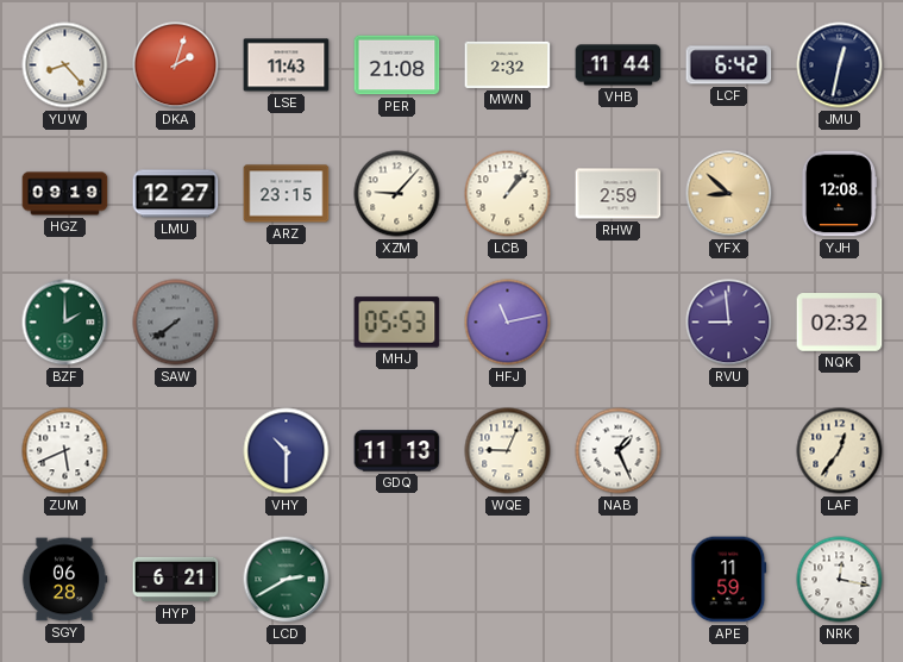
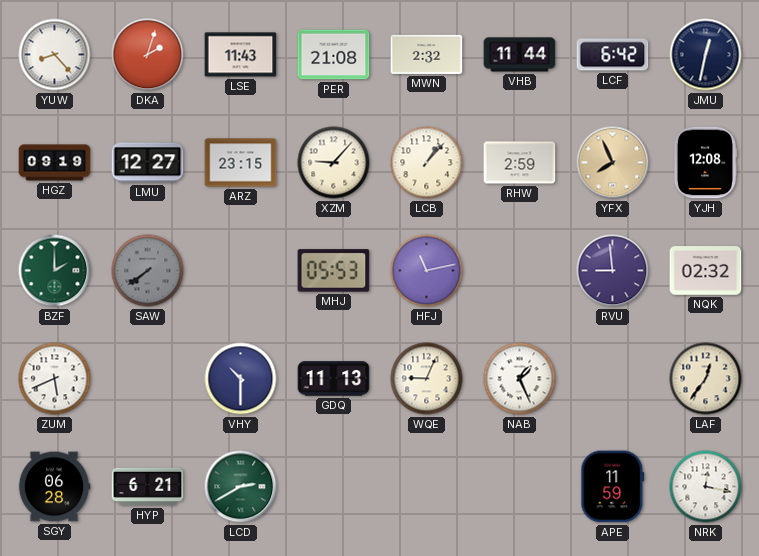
YFX: 8:52 -> 7:56 (613, 163)
